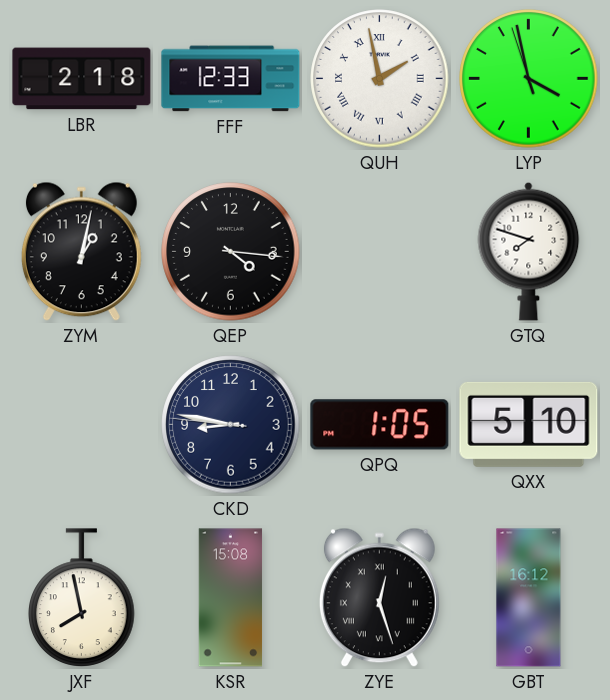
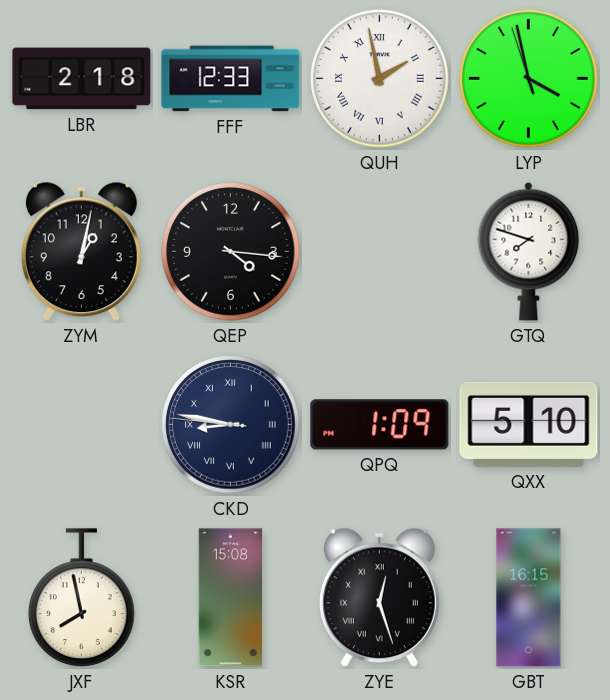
CKD numerals: Arabic -> Roman (231, 425)
QPQ: 1:05 -> 1:09 (380, 425)
GBT: 16:12 -> 16:15 (529, 598)
